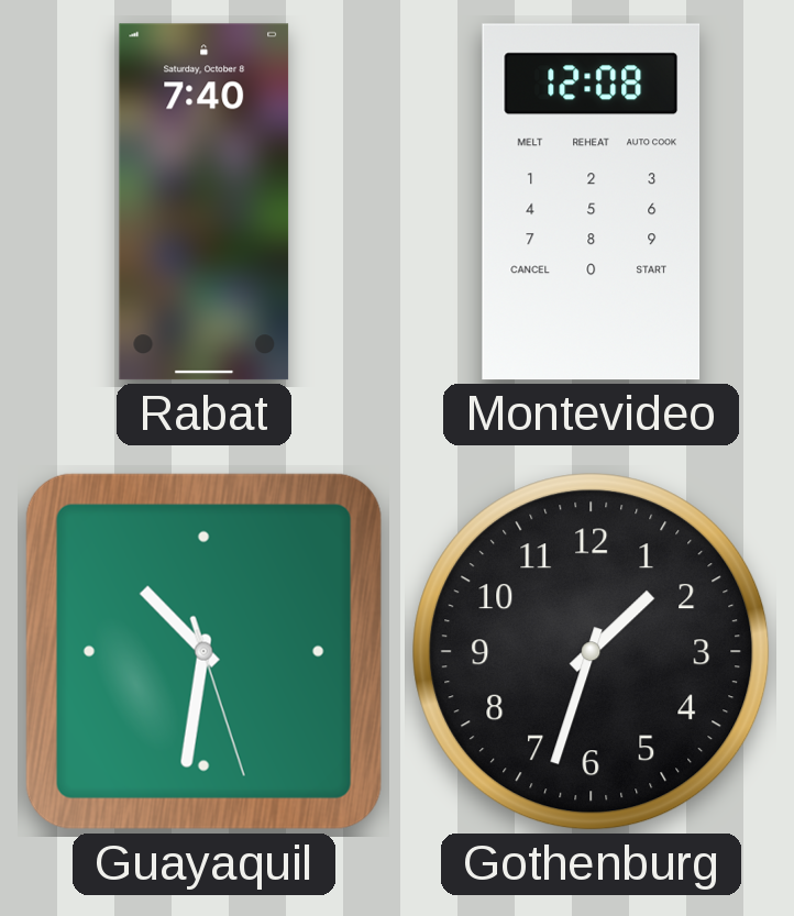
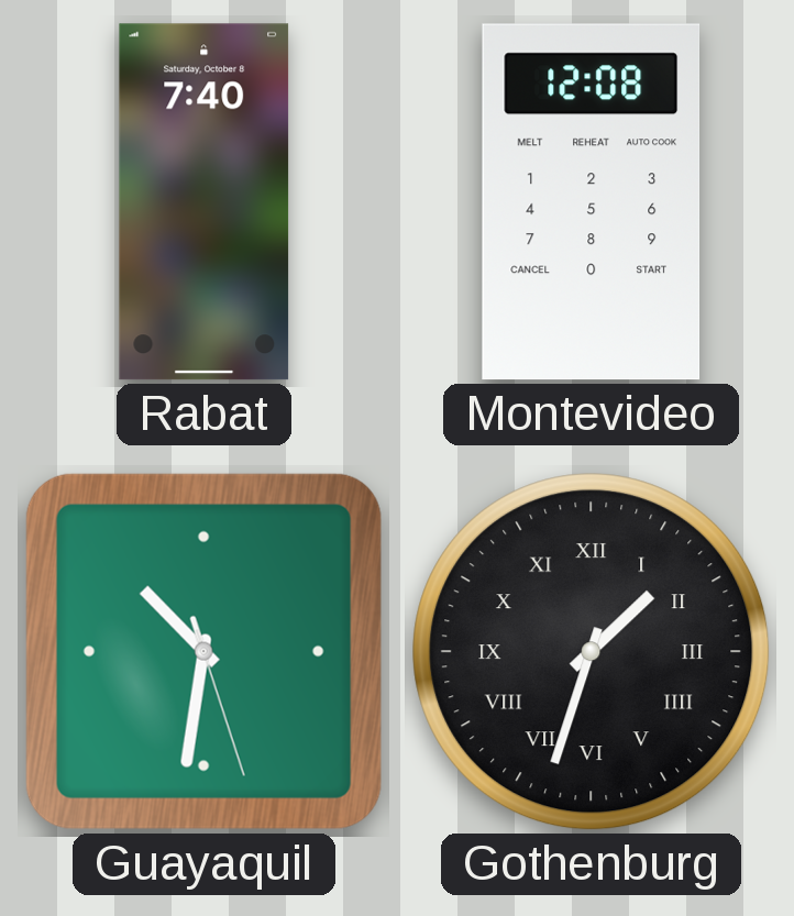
Gothenburg numerals: Arabic -> Roman (592, 652)
